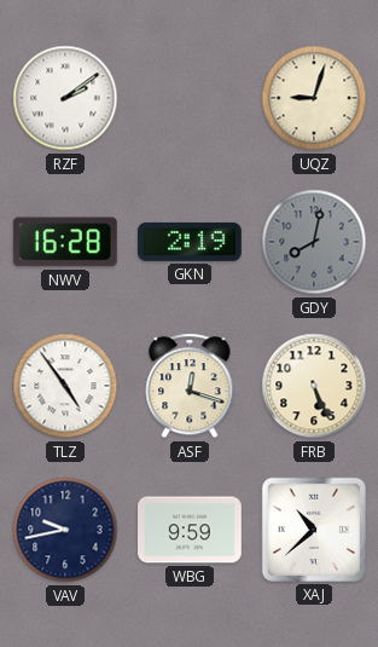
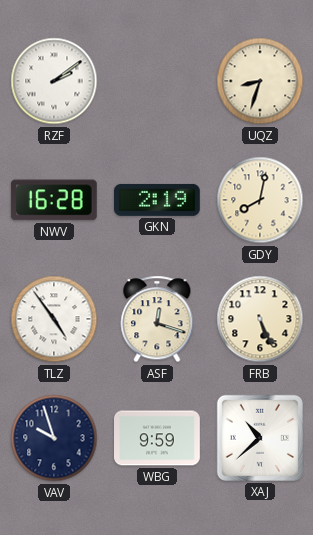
UQZ: 9:03 -> 8:33 (260, 81)
GDY dial: grey -> cream (260, 200)
VAV: 9:43 -> 9:57 (54, 438)
